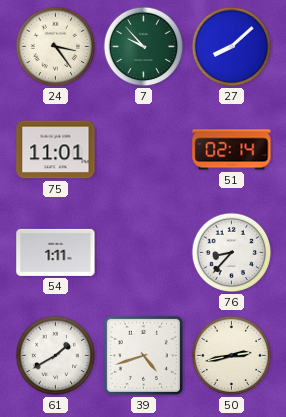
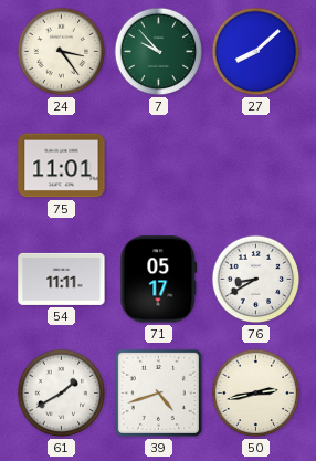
51: 02:14 -> none (232, 150)
54: 1:11 -> 11:11 (62, 279)
71: none -> 05:17 (159, 280)
76: 8:37 -> 8:40 (256, 280)
